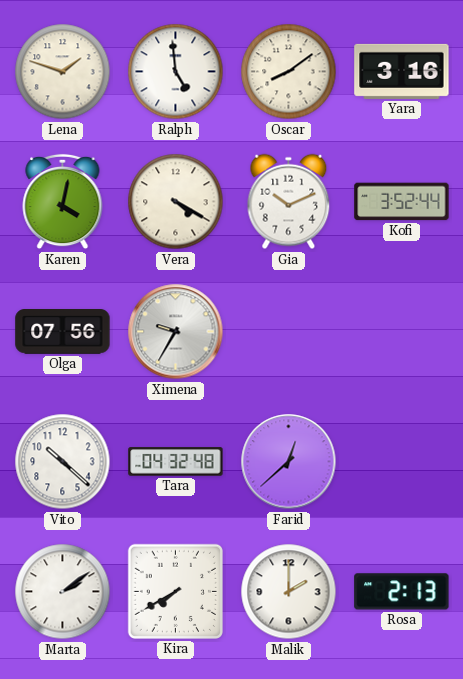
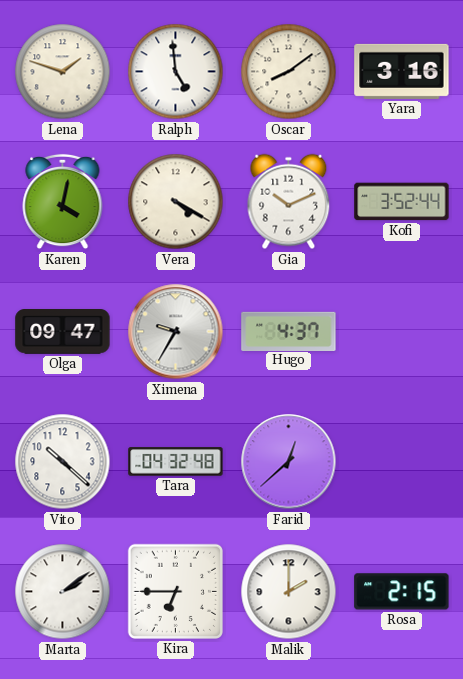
Olga: 07:56 -> 09:47 (63, 332)
Hugo: none -> 4:37 (289, 331)
Kira: 7:40 -> 6:45 (175, 591)
Rosa: 2:13 -> 2:15 (402, 592)
